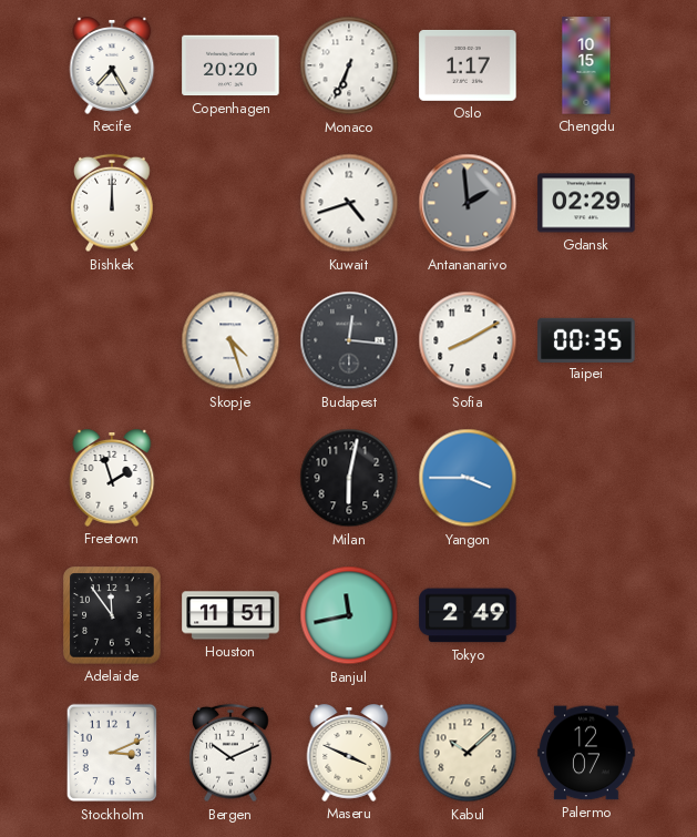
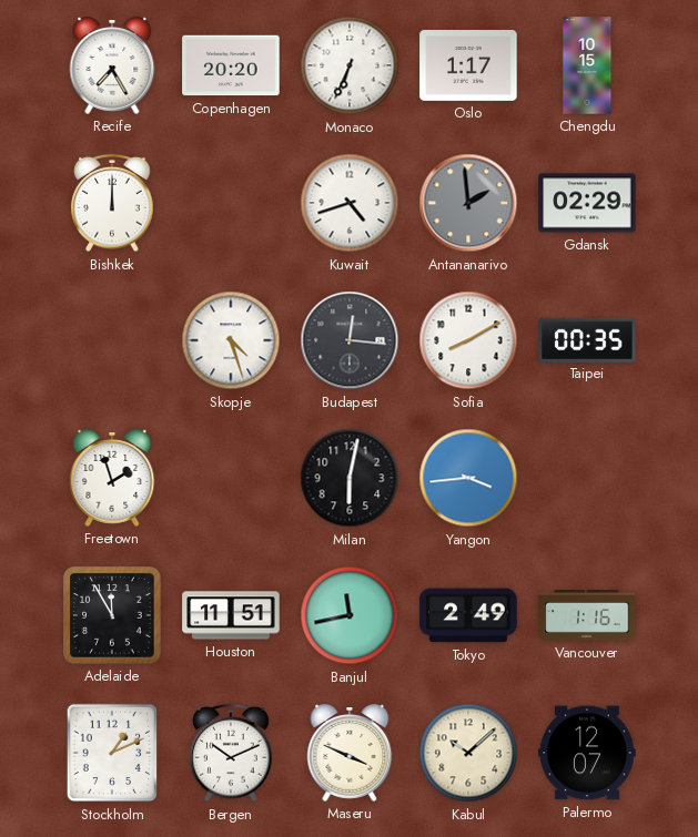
Yangon: 3:45 -> 3:44 (468, 478)
Adelaide: 11:54 -> 11:55 (112, 615)
Vancouver: none -> 1:16 (587, 616)
Stockholm: 3:11 -> 1:11 (112, 753)
